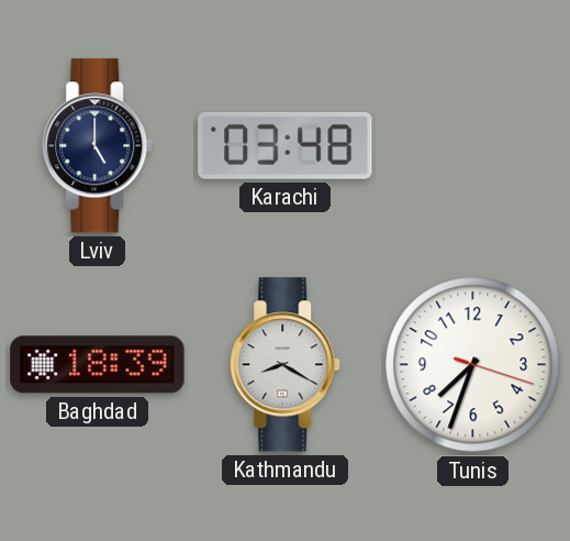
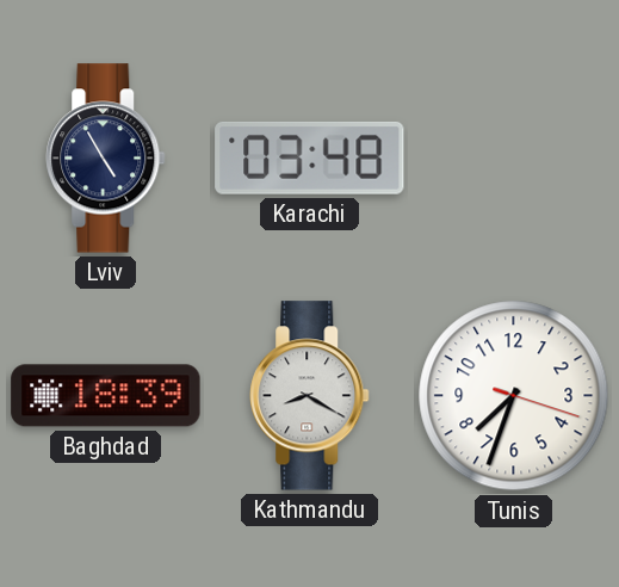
Lviv: 5:00 -> 4:55 (106, 159)
